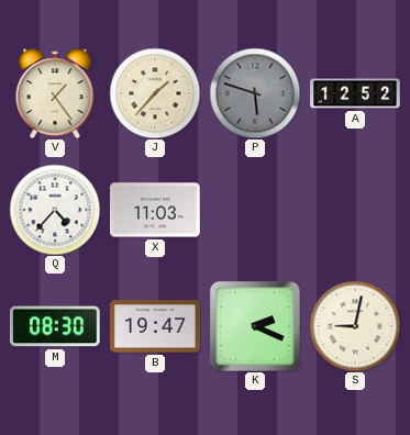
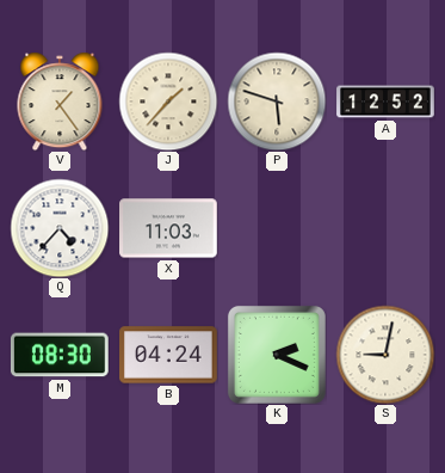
P dial: grey -> cream (277, 102)
B: 19:47 -> 04:24 (168, 355)
